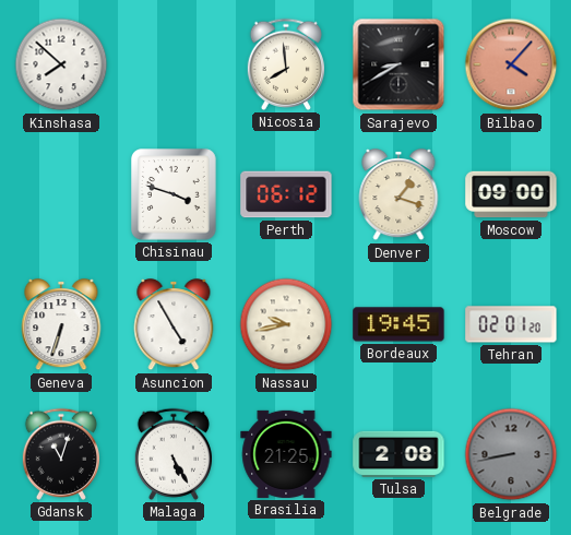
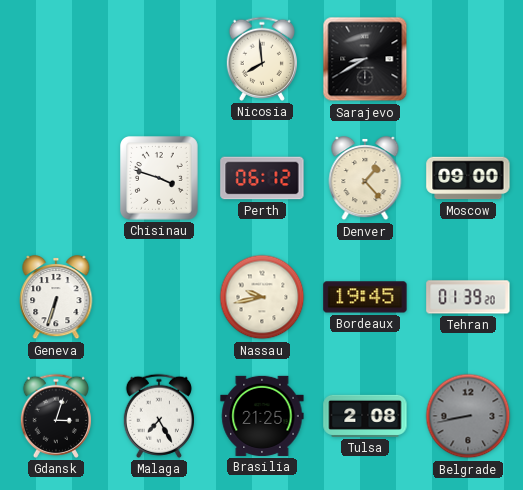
Kinshasa: 7:52 -> none (61, 64)
Bilbao: 4:07 -> none (511, 64)
Denver: 1:18 -> 1:23 (365, 179)
Asuncion: 4:55 -> none (174, 325)
Tehran: 02:01 -> 01:39 (468, 297)
Gdansk: 11:03 -> 3:03 (55, 416)
Malaga: 5:25 -> 7:25 (158, 416)
